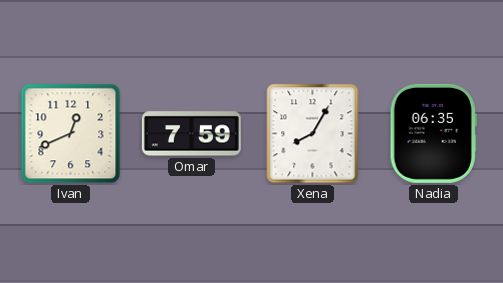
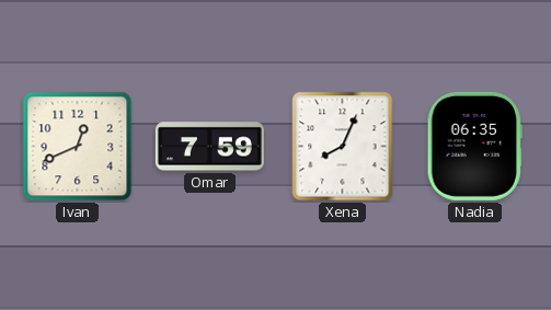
Xena: 8:05 -> 8:04 (343, 147)
